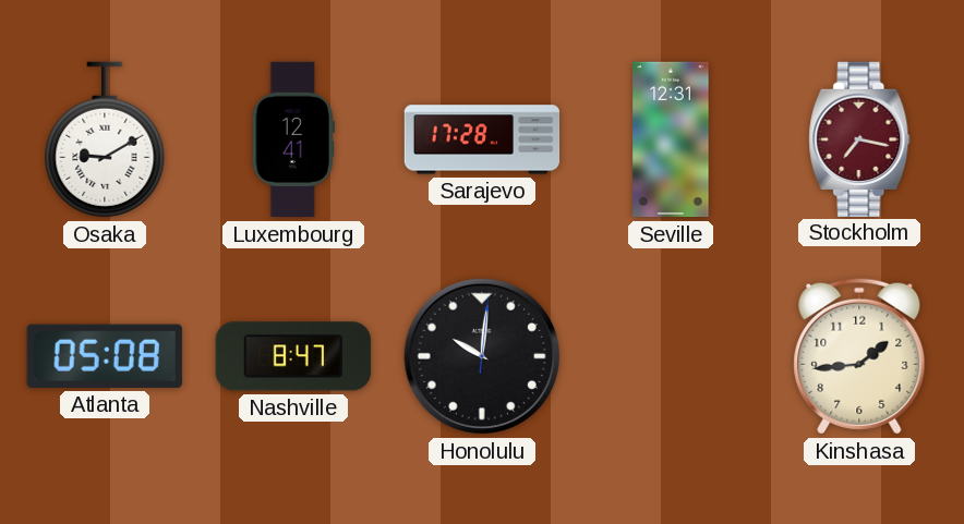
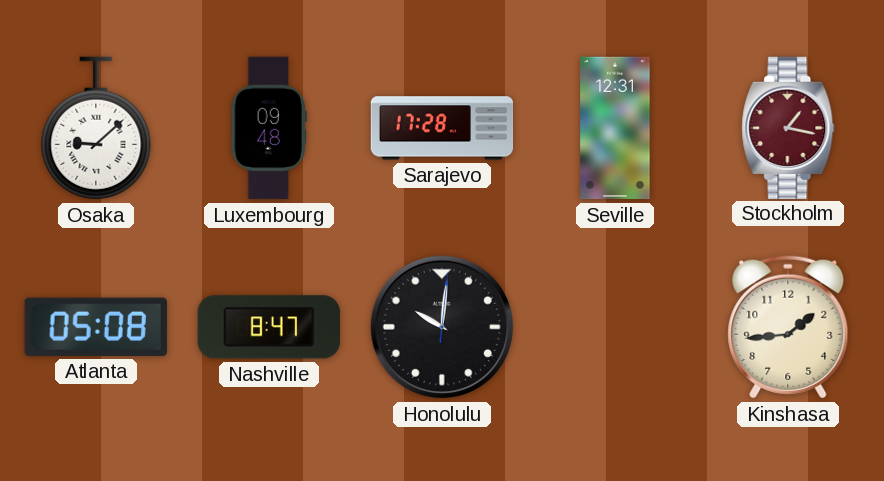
Osaka: 9:10 -> 9:08 (96, 128)
Luxembourg: 12:41 -> 09:48 (269, 128)
Stockholm: 7:17 -> 1:17 (788, 127)
